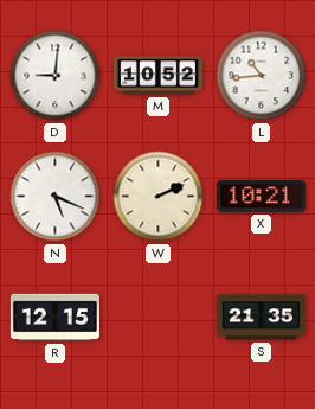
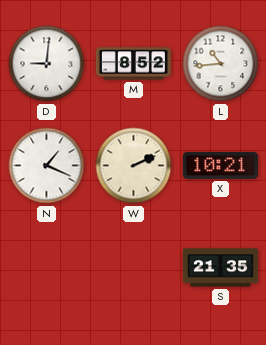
M: 10:52 -> 8:52 (133, 64)
N: 5:19 -> 1:19 (47, 166)
R: 12:15 -> none (54, 318)
